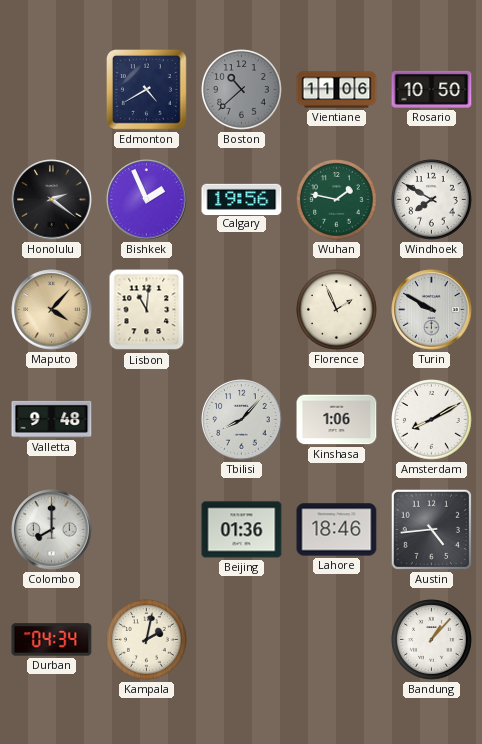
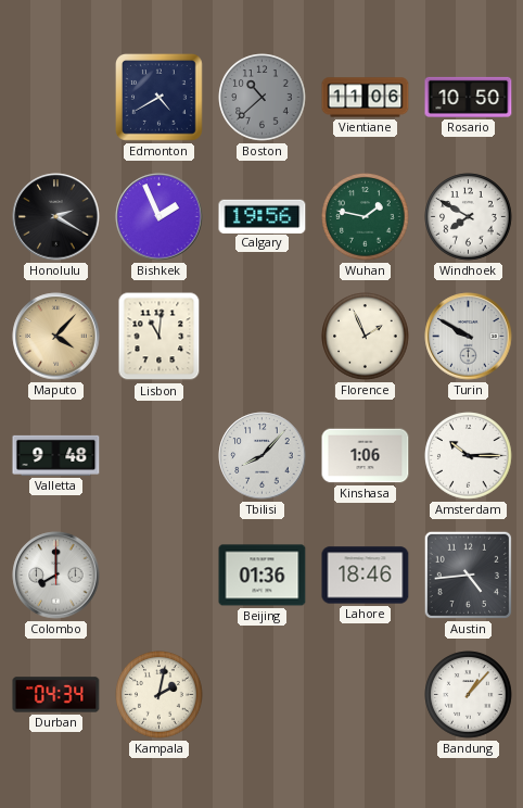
Honolulu: 2:21 -> 2:20 (56, 217)
Amsterdam: 8:10 -> 10:15 (469, 456)
